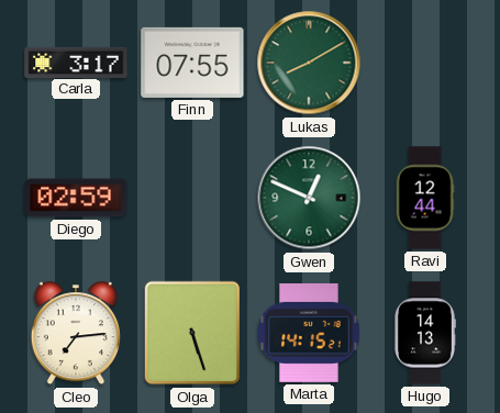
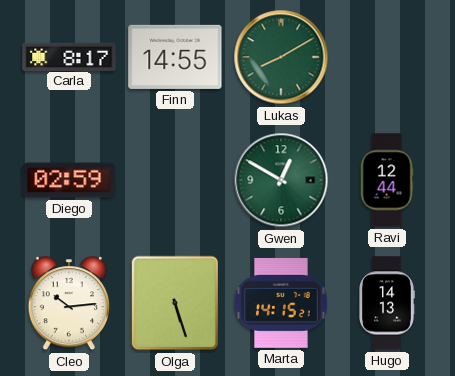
Carla: 3:17 -> 8:17 (69, 56)
Finn: 07:55 -> 14:55 (175, 57)
Gwen: 12:49 -> 12:50 (281, 180)
Cleo: 7:14 -> 10:14 (69, 304)
